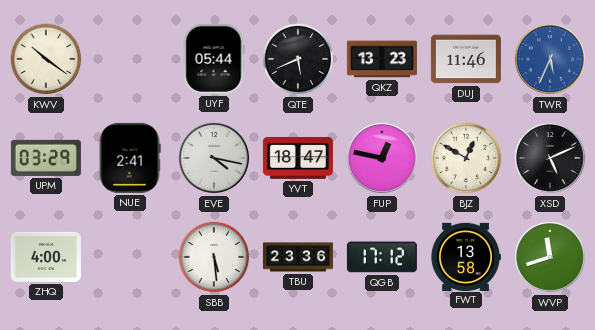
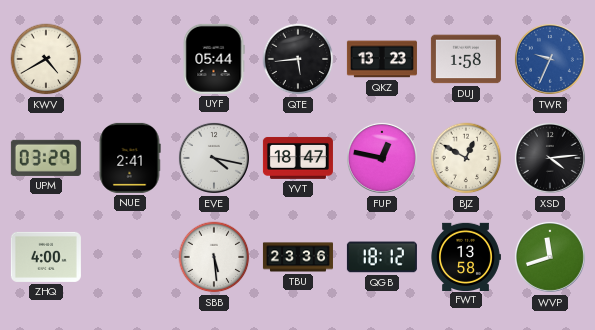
KWV: 10:21 -> 4:40 (46, 59)
QTE: 5:41 -> 5:44 (298, 59)
DUJ: 11:46 -> 1:58 (466, 59)
TWR: 5:34 -> 9:34 (550, 59)
XSD: 5:11 -> 4:14 (550, 158)
QGB: 17:12 -> 18:12 (382, 257)
